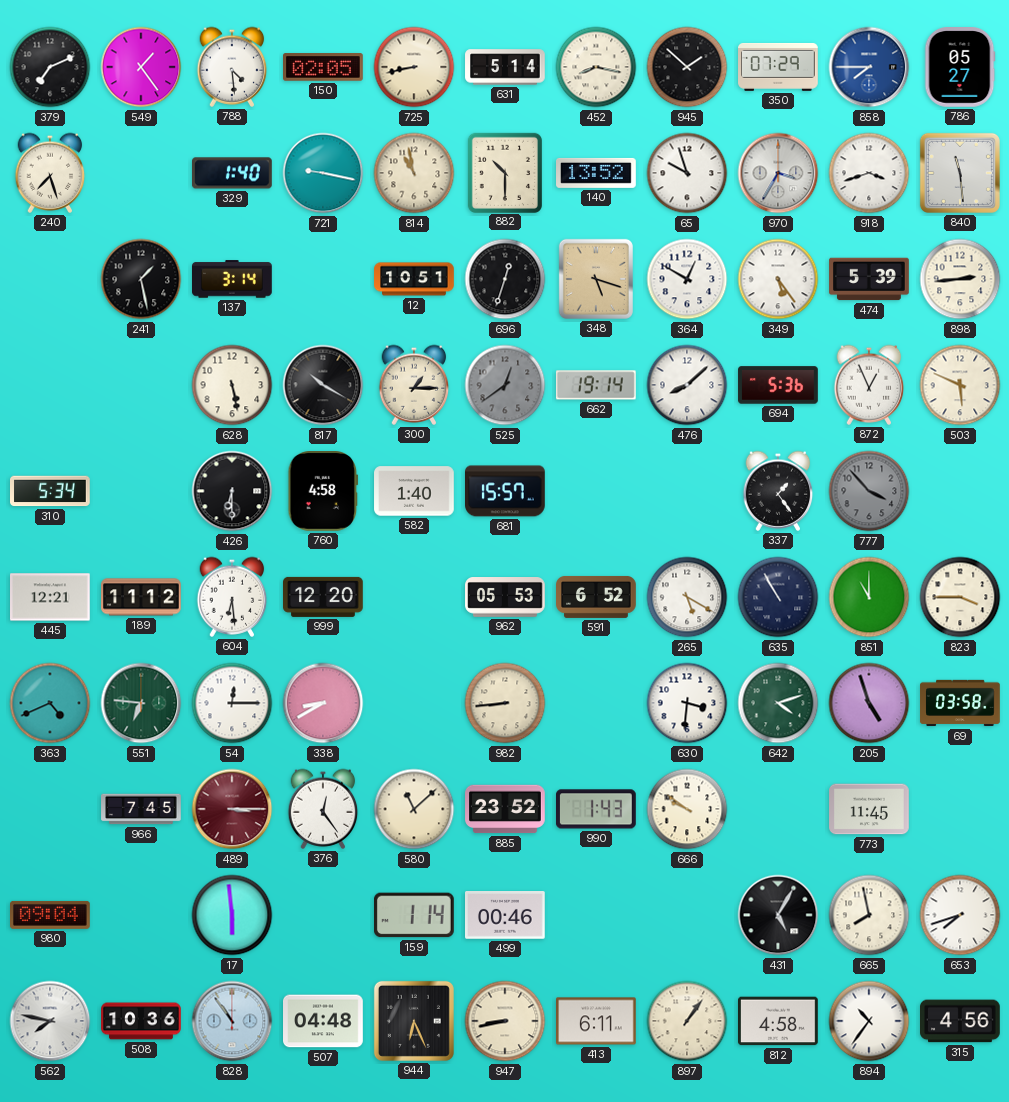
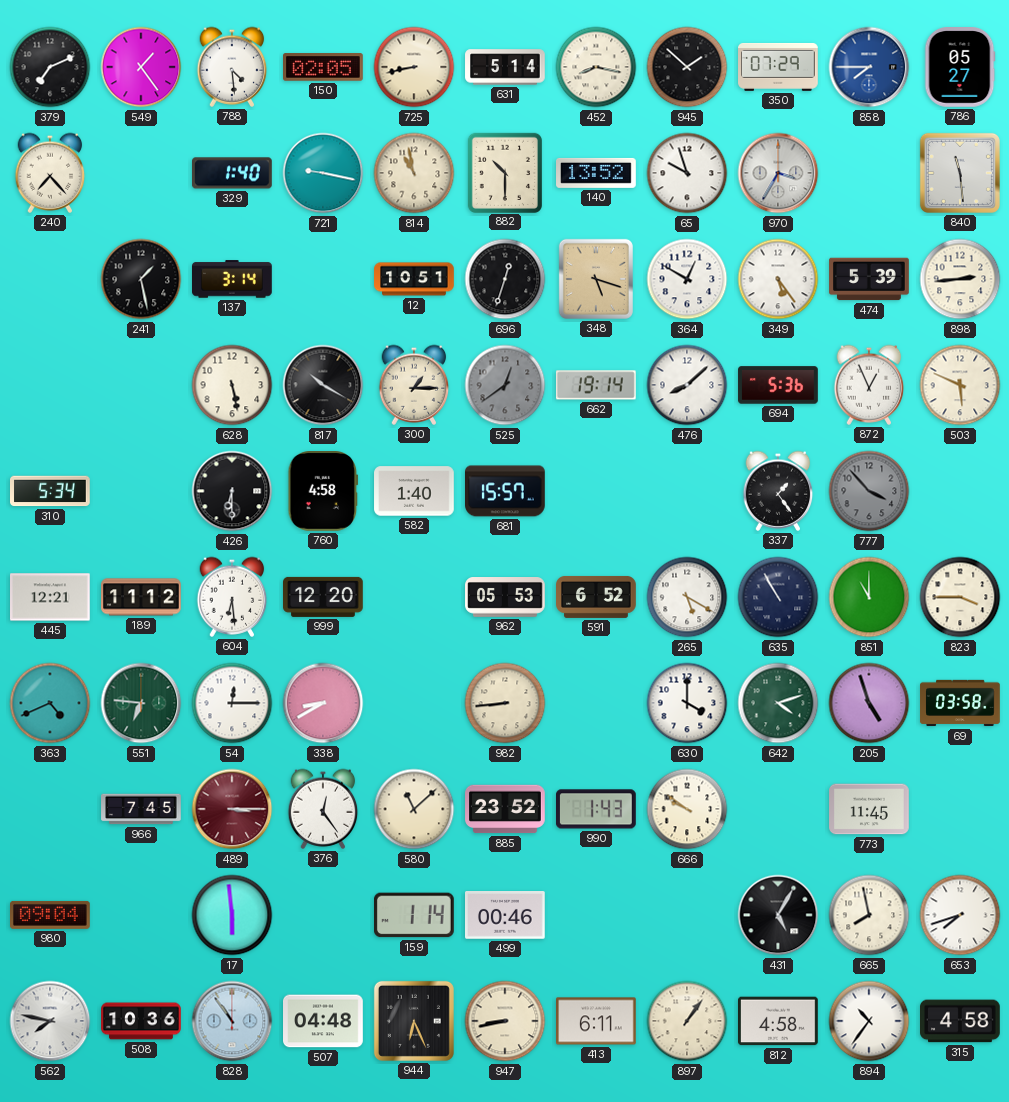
240: 7:27 -> 7:23 (50, 173)
918: 3:42 -> none (869, 173)
630: 3:31 -> 4:00 (687, 703)
315: 4:56 -> 4:58 (961, 1021)
